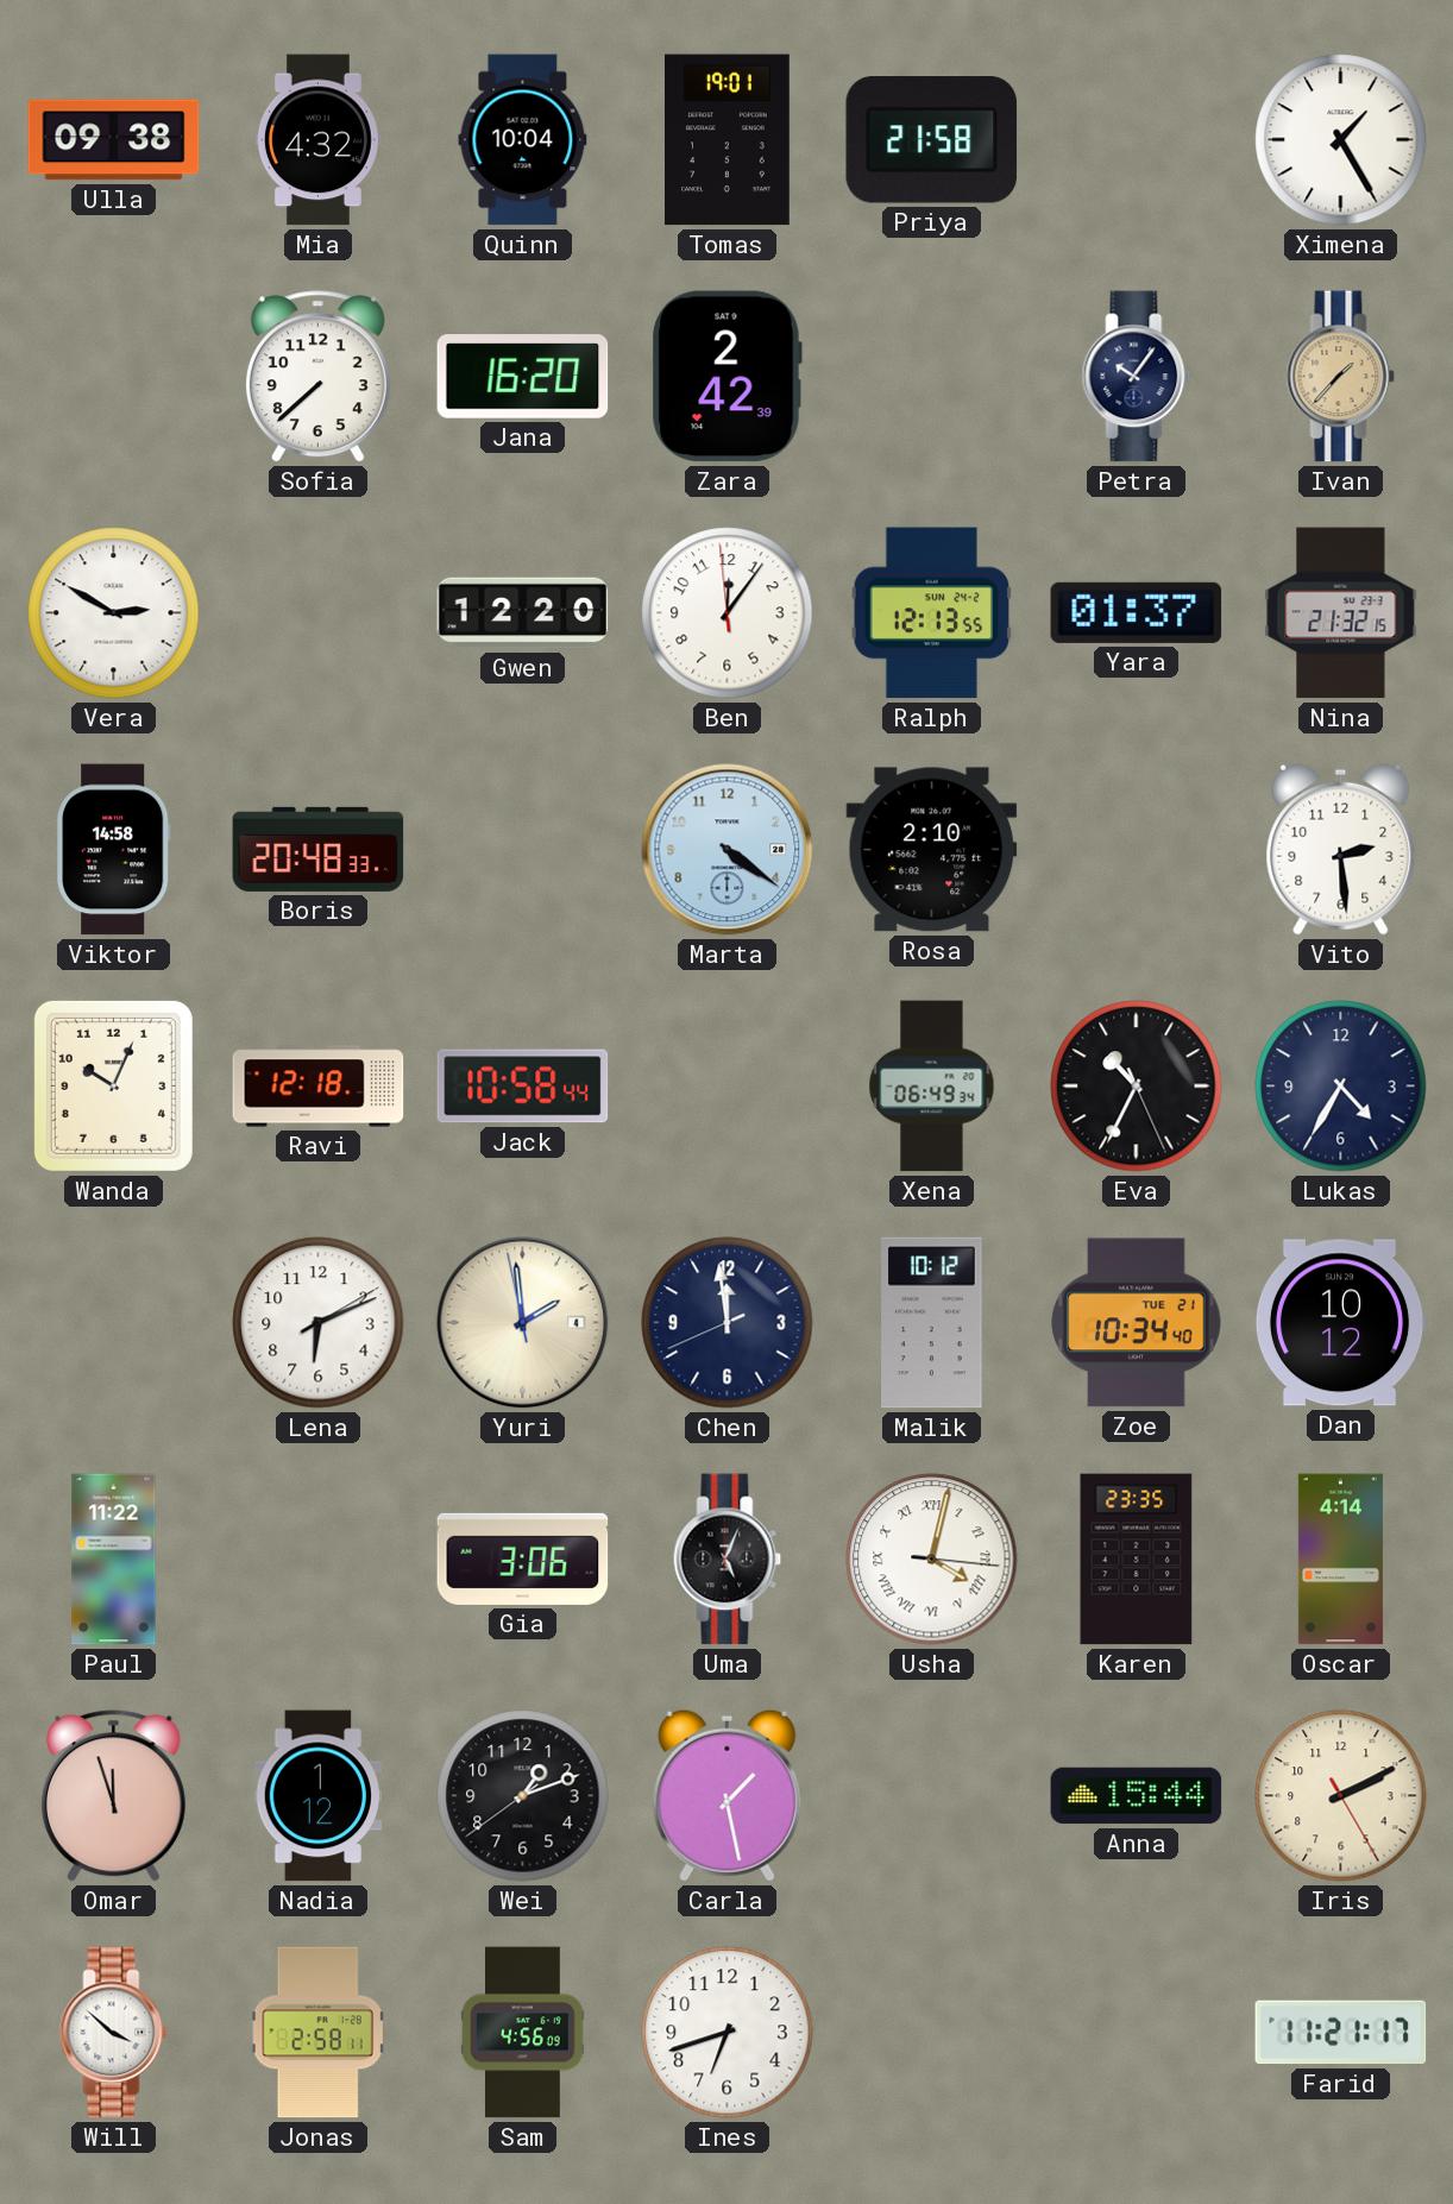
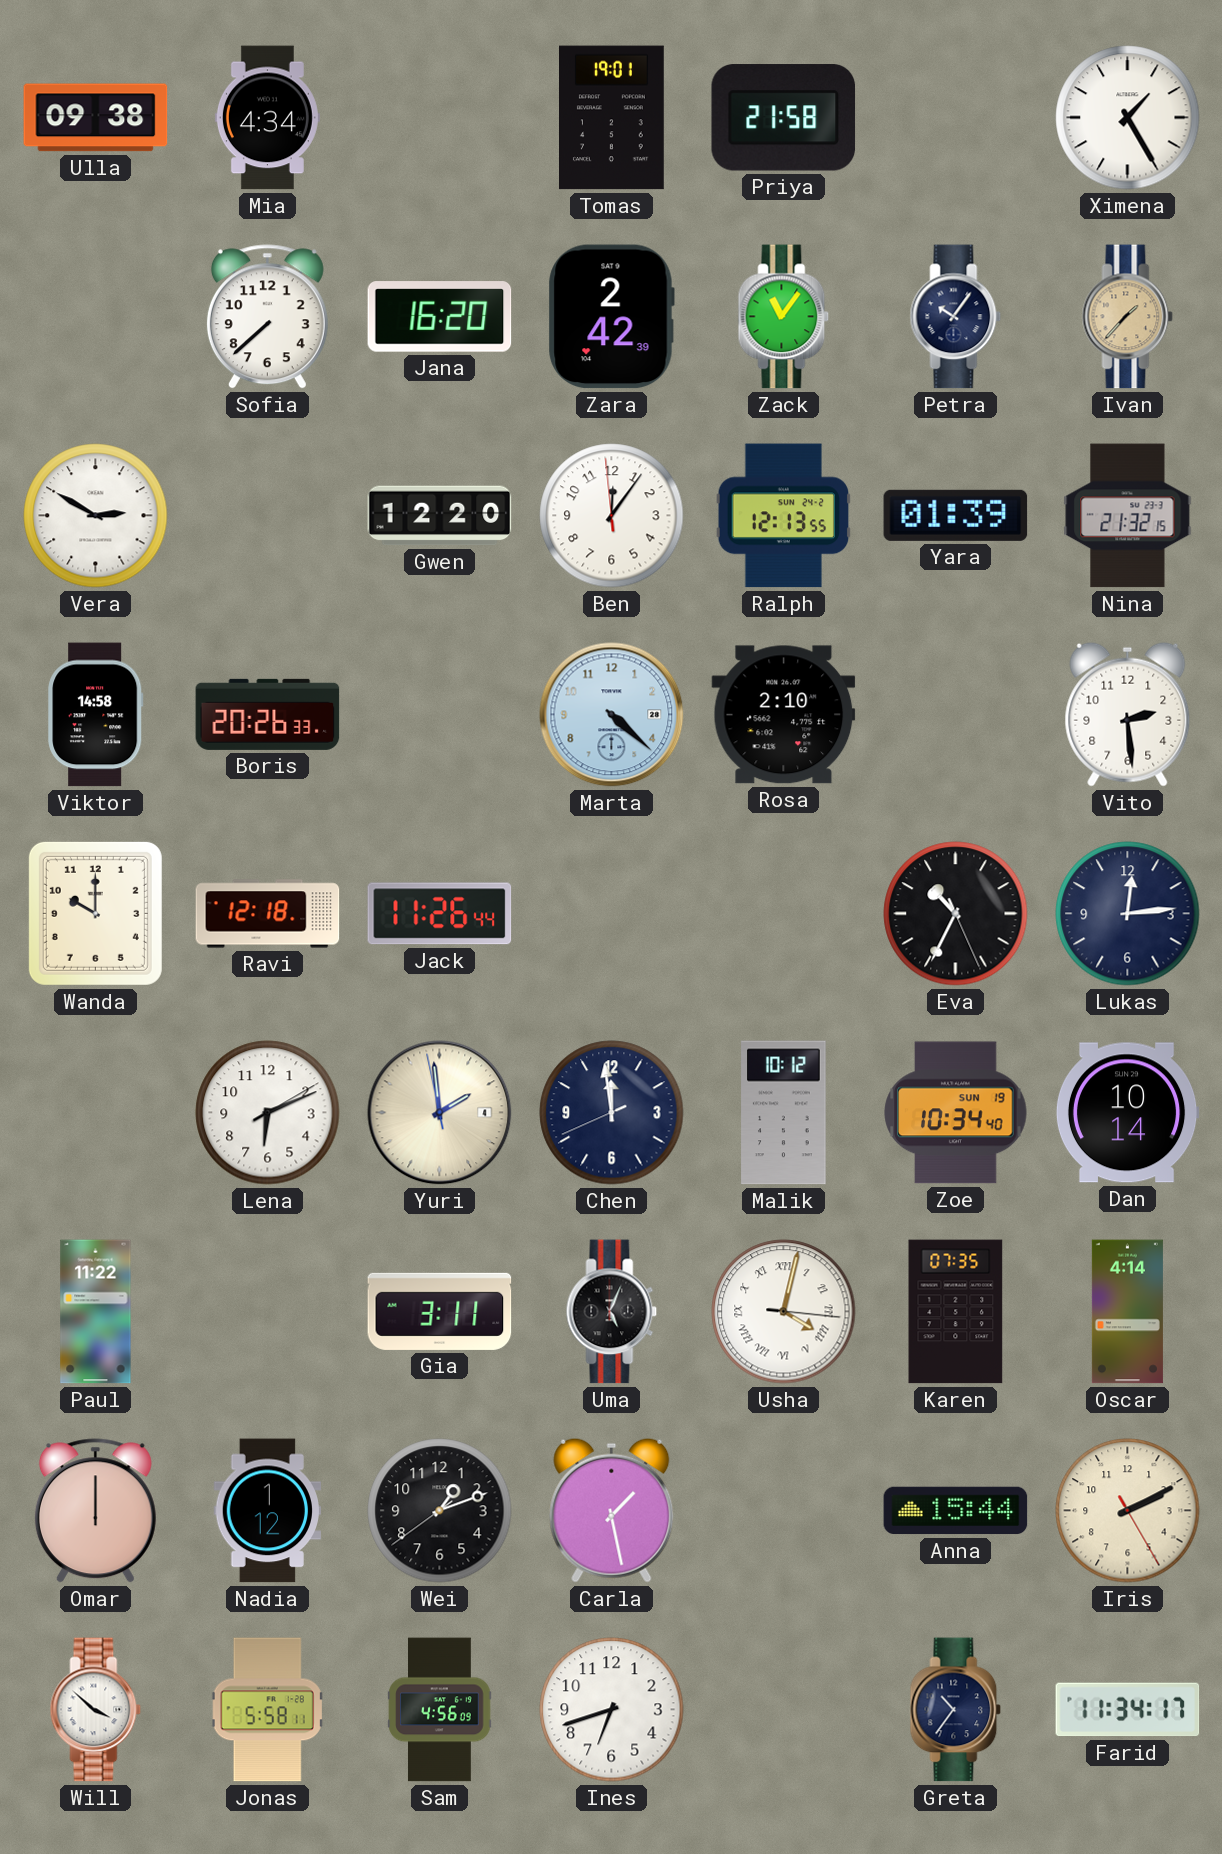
Mia: 4:32 -> 4:34 (267, 118)
Quinn: 10:04 -> none (523, 140)
Zack: none -> 11:06 (784, 317)
Yara: 01:37 -> 01:39 (956, 515)
Boris: 20:48 -> 20:26 (268, 714)
Marta: 4:21 -> 4:22 (612, 715)
Wanda: 10:04 -> 10:00 (95, 913)
Jack: 10:58 -> 11:26 (440, 914)
Xena: 06:49 -> none (932, 1087)
Lukas: 4:35 -> 12:14 (1128, 914)
Zoe date: TUE 21 -> SUN 19 (956, 1113)
Dan: 10:12 -> 10:14 (1127, 1113)
Gia: 3:06 -> 3:11 (440, 1311)
Karen: 23:35 -> 07:35 (956, 1312)
Omar: 11:57 -> 12:00 (95, 1511)
Jonas: 2:58 -> 5:58 (268, 1710)
Greta: none -> 10:36 (956, 1710)
Farid: 11:21 -> 11:34 (1128, 1710)
